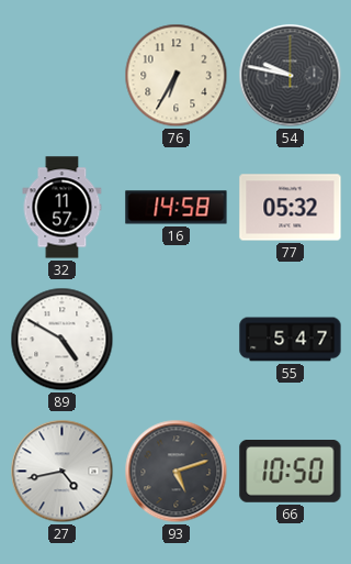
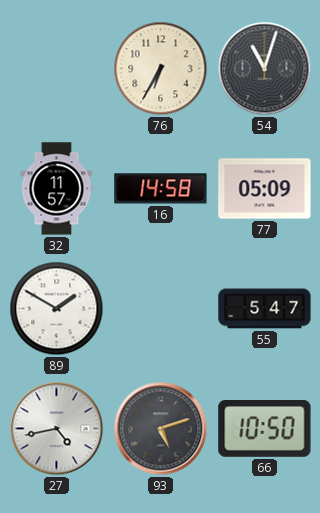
54: 9:47 -> 11:03 (265, 69)
77: 05:32 -> 05:09 (265, 189)
89: 4:50 -> 1:50 (57, 309)
